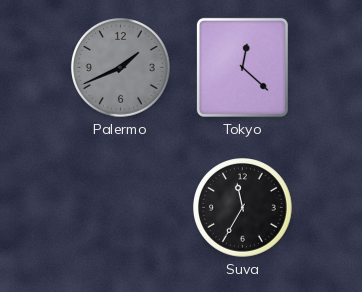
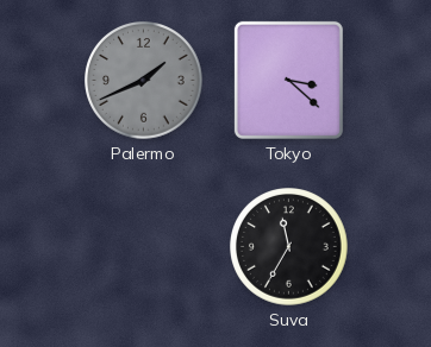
Tokyo: 12:22 -> 3:22 (288, 80)
